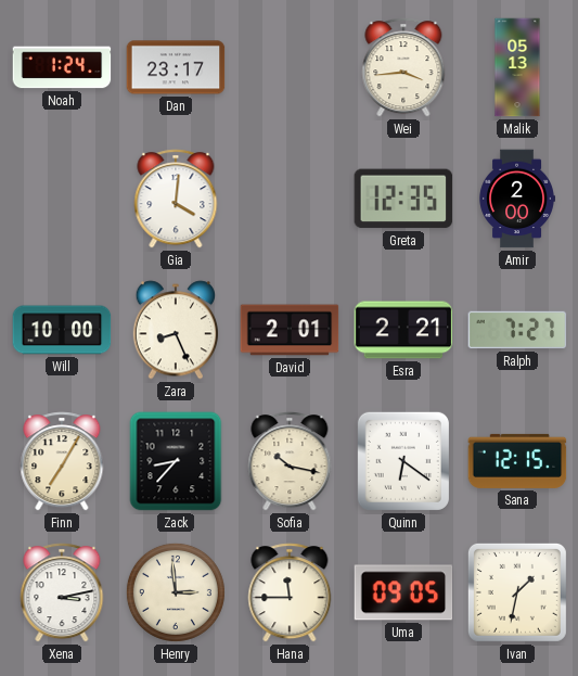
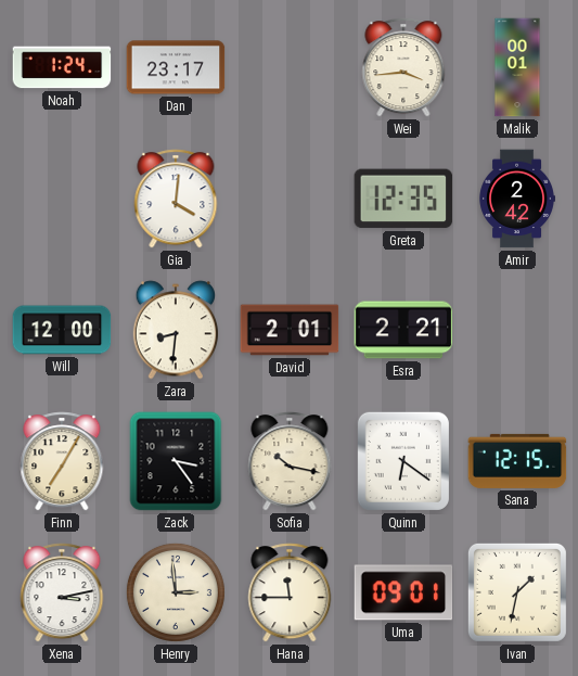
Malik: 05:13 -> 00:01 (517, 67)
Amir: 2:00 -> 2:42 (517, 199)
Will: 10:00 -> 12:00 (62, 330)
Zara: 8:26 -> 8:31 (175, 330)
Ralph: 7:27 -> none (517, 330)
Zack: 8:37 -> 3:24 (176, 461)
Uma: 09:05 -> 09:01 (403, 592)
